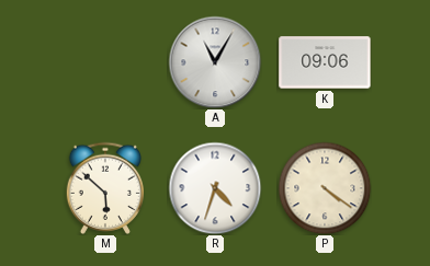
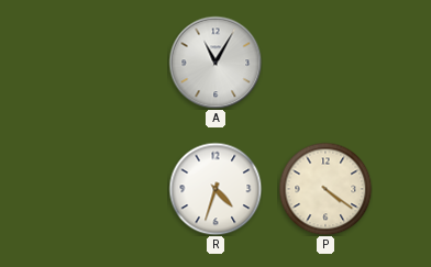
K: 09:06 -> none (325, 62)
M: 5:52 -> none (104, 188)
